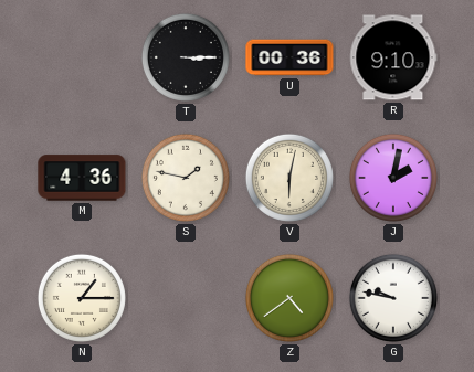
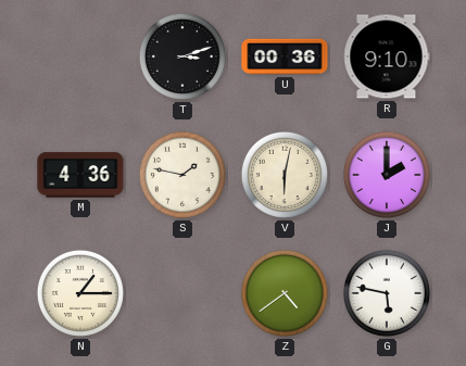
T: 3:15 -> 3:12 (182, 56)
J: 2:02 -> 2:00 (387, 175)
G: 9:47 -> 5:47 (387, 293)
